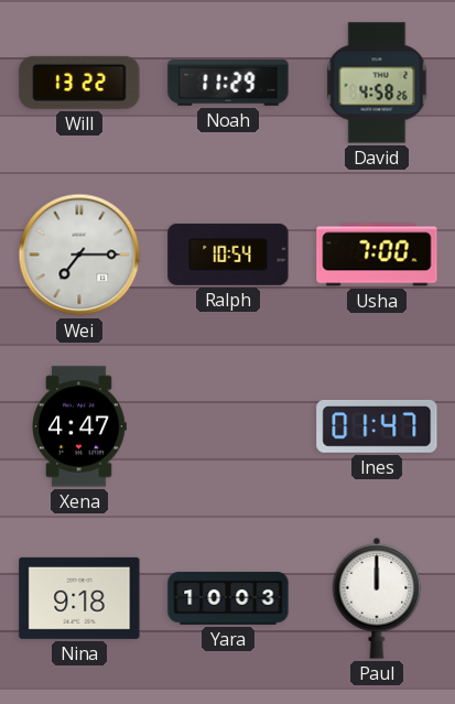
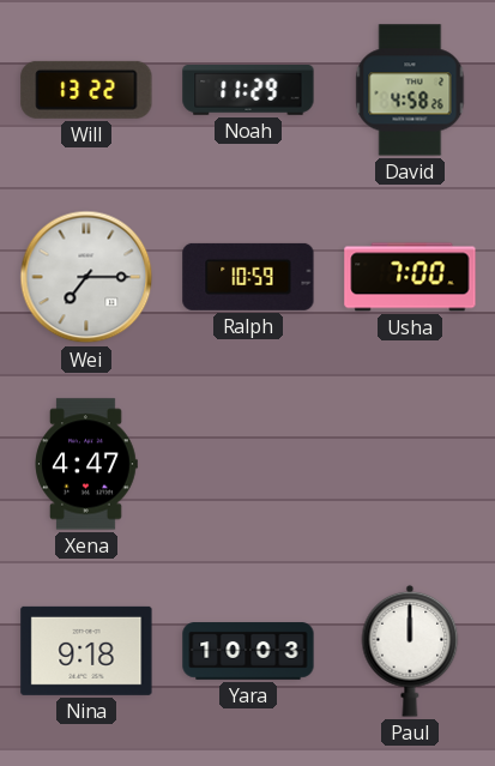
Ralph: 10:54 -> 10:59 (248, 277)
Ines: 01:47 -> none (377, 426)
